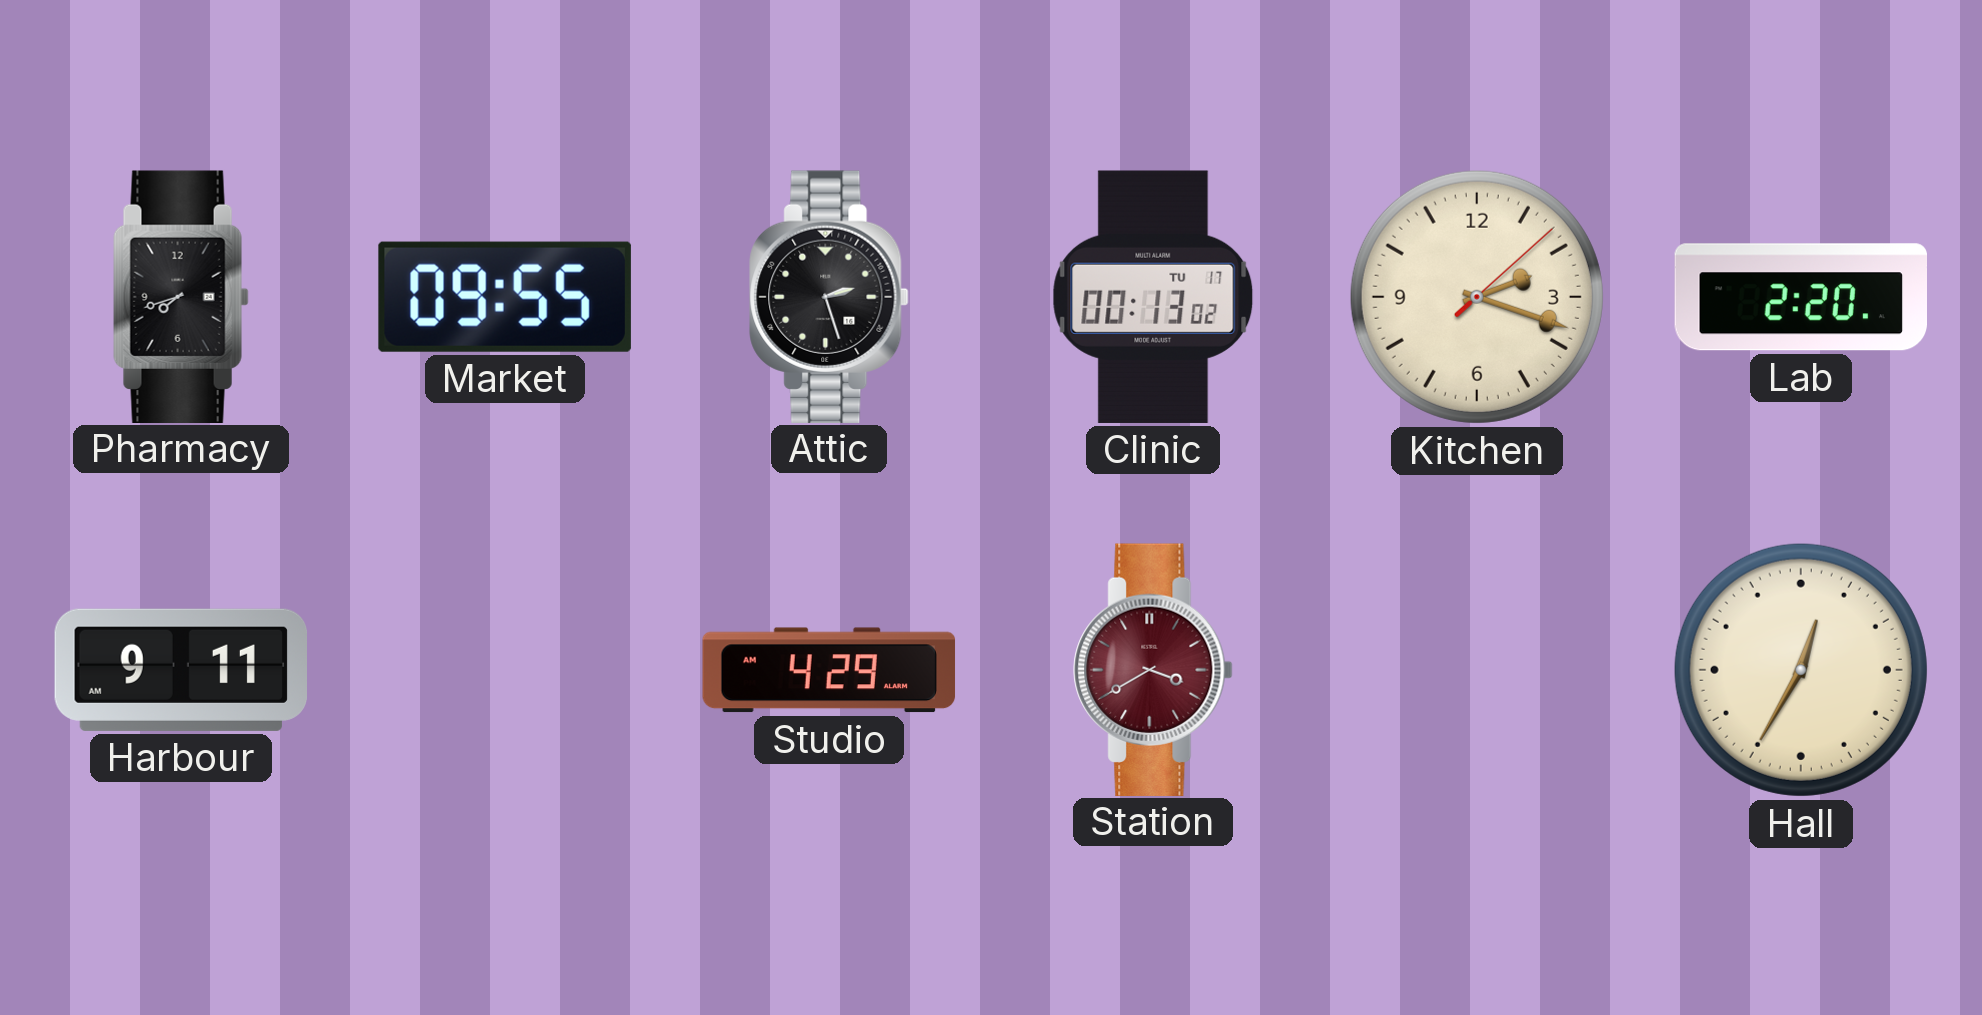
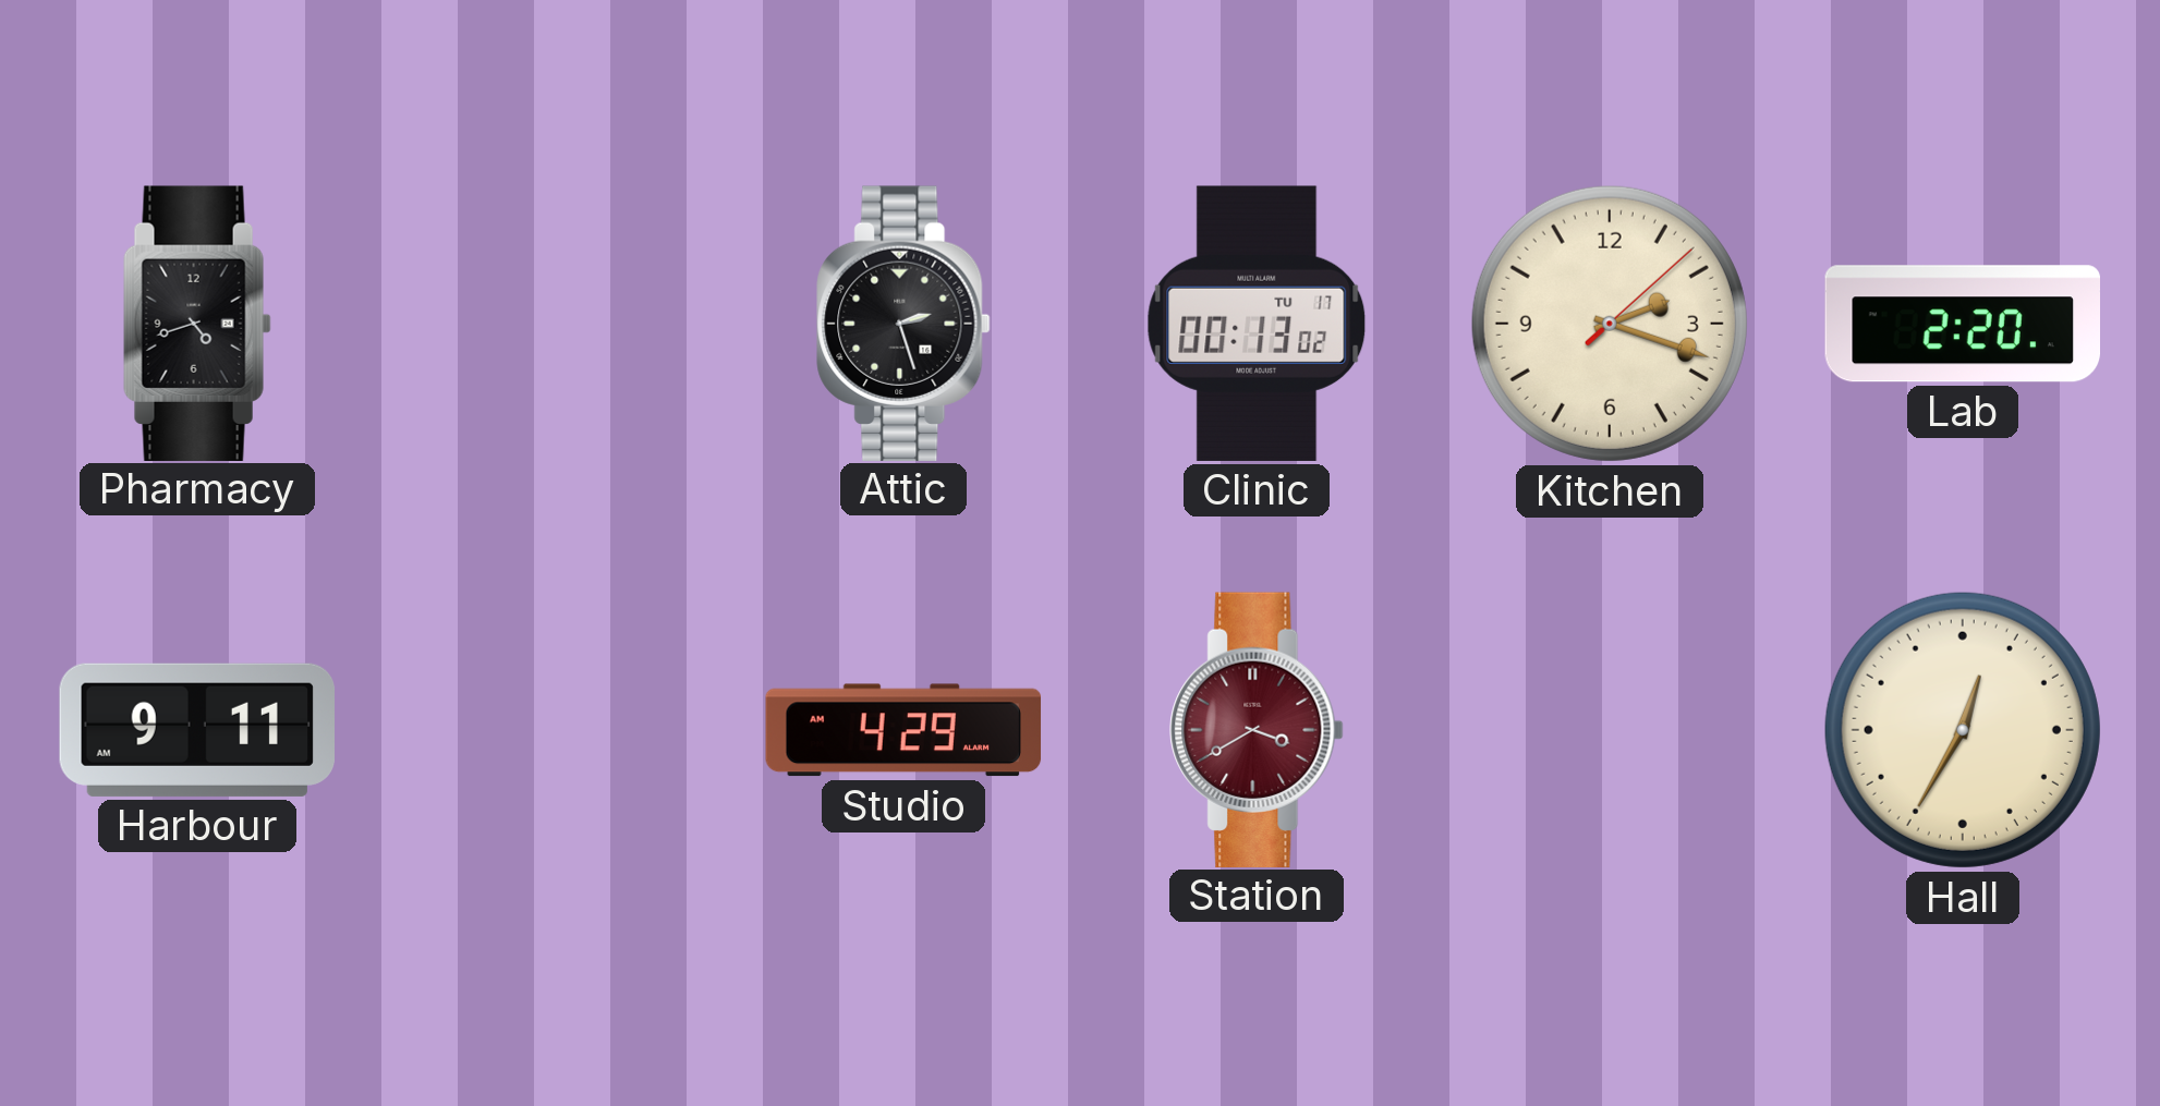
Pharmacy: 7:42 -> 4:42 (197, 323)
Market: 09:55 -> none (505, 297)
